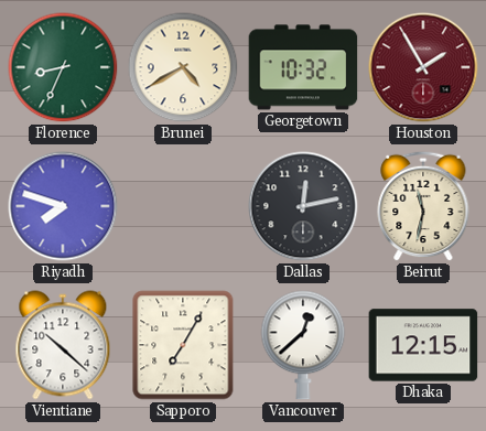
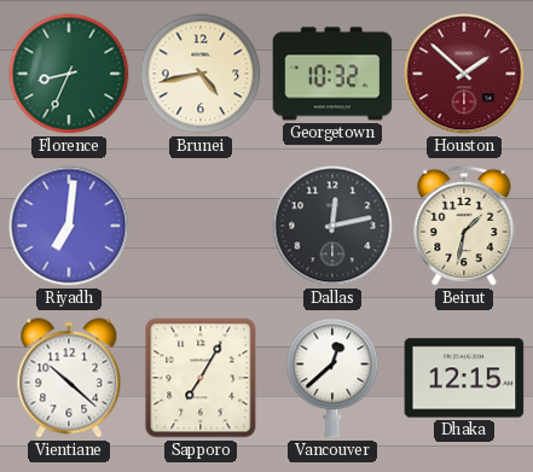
Brunei: 4:40 -> 4:43 (201, 74)
Houston: 1:55 -> 1:52 (464, 74)
Riyadh: 7:48 -> 7:01 (69, 226)
Beirut: 11:32 -> 1:32 (464, 226)
